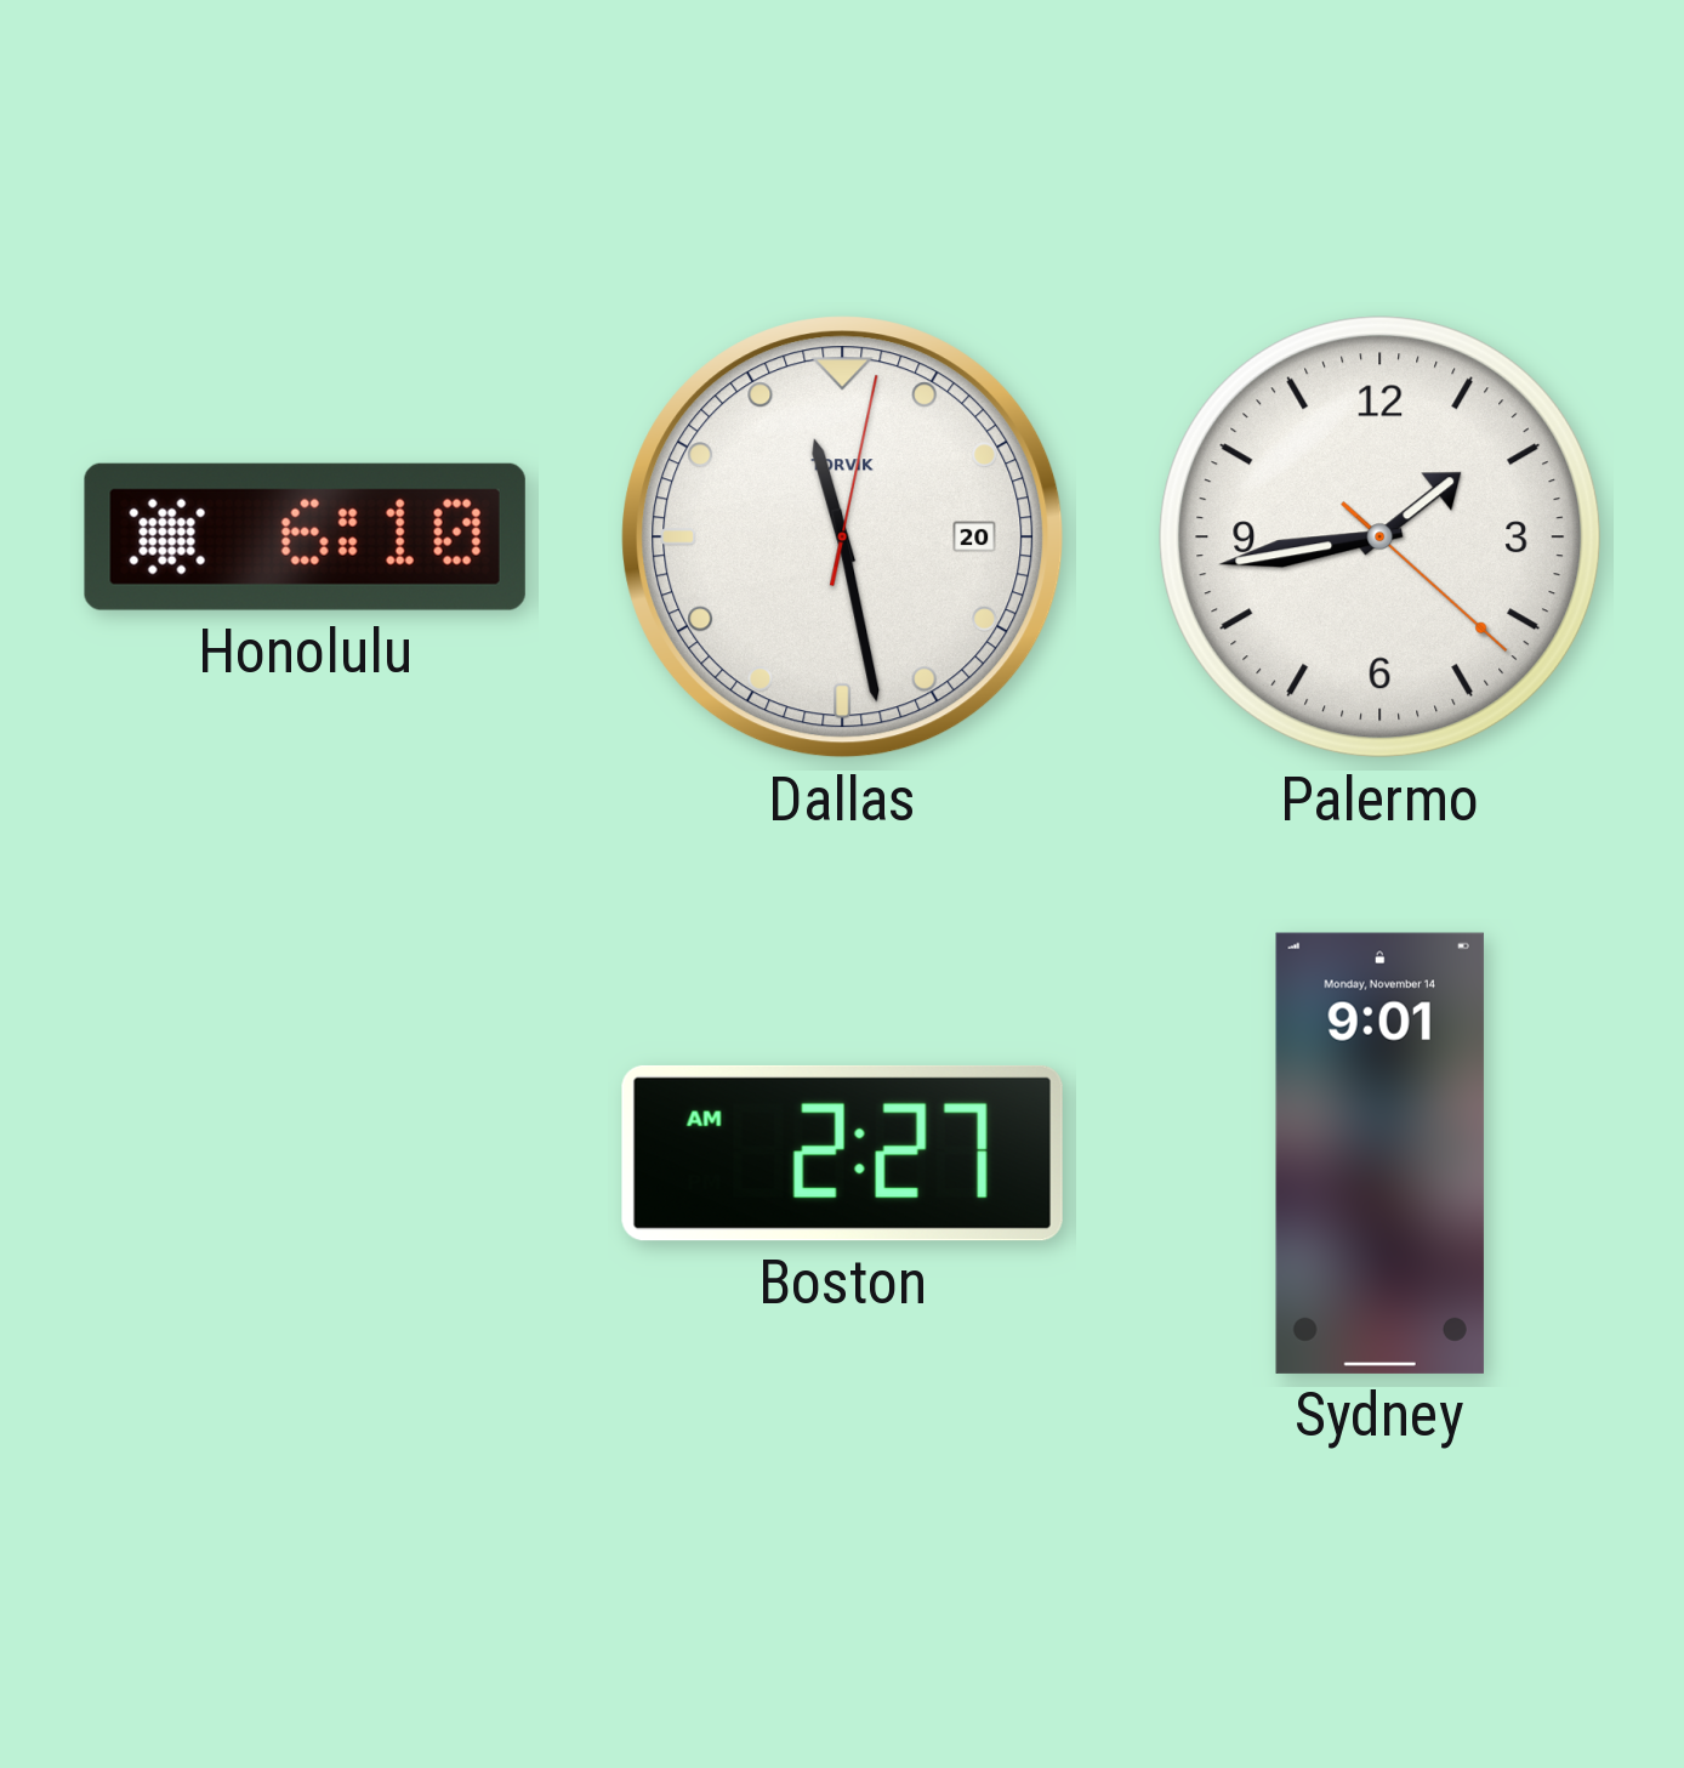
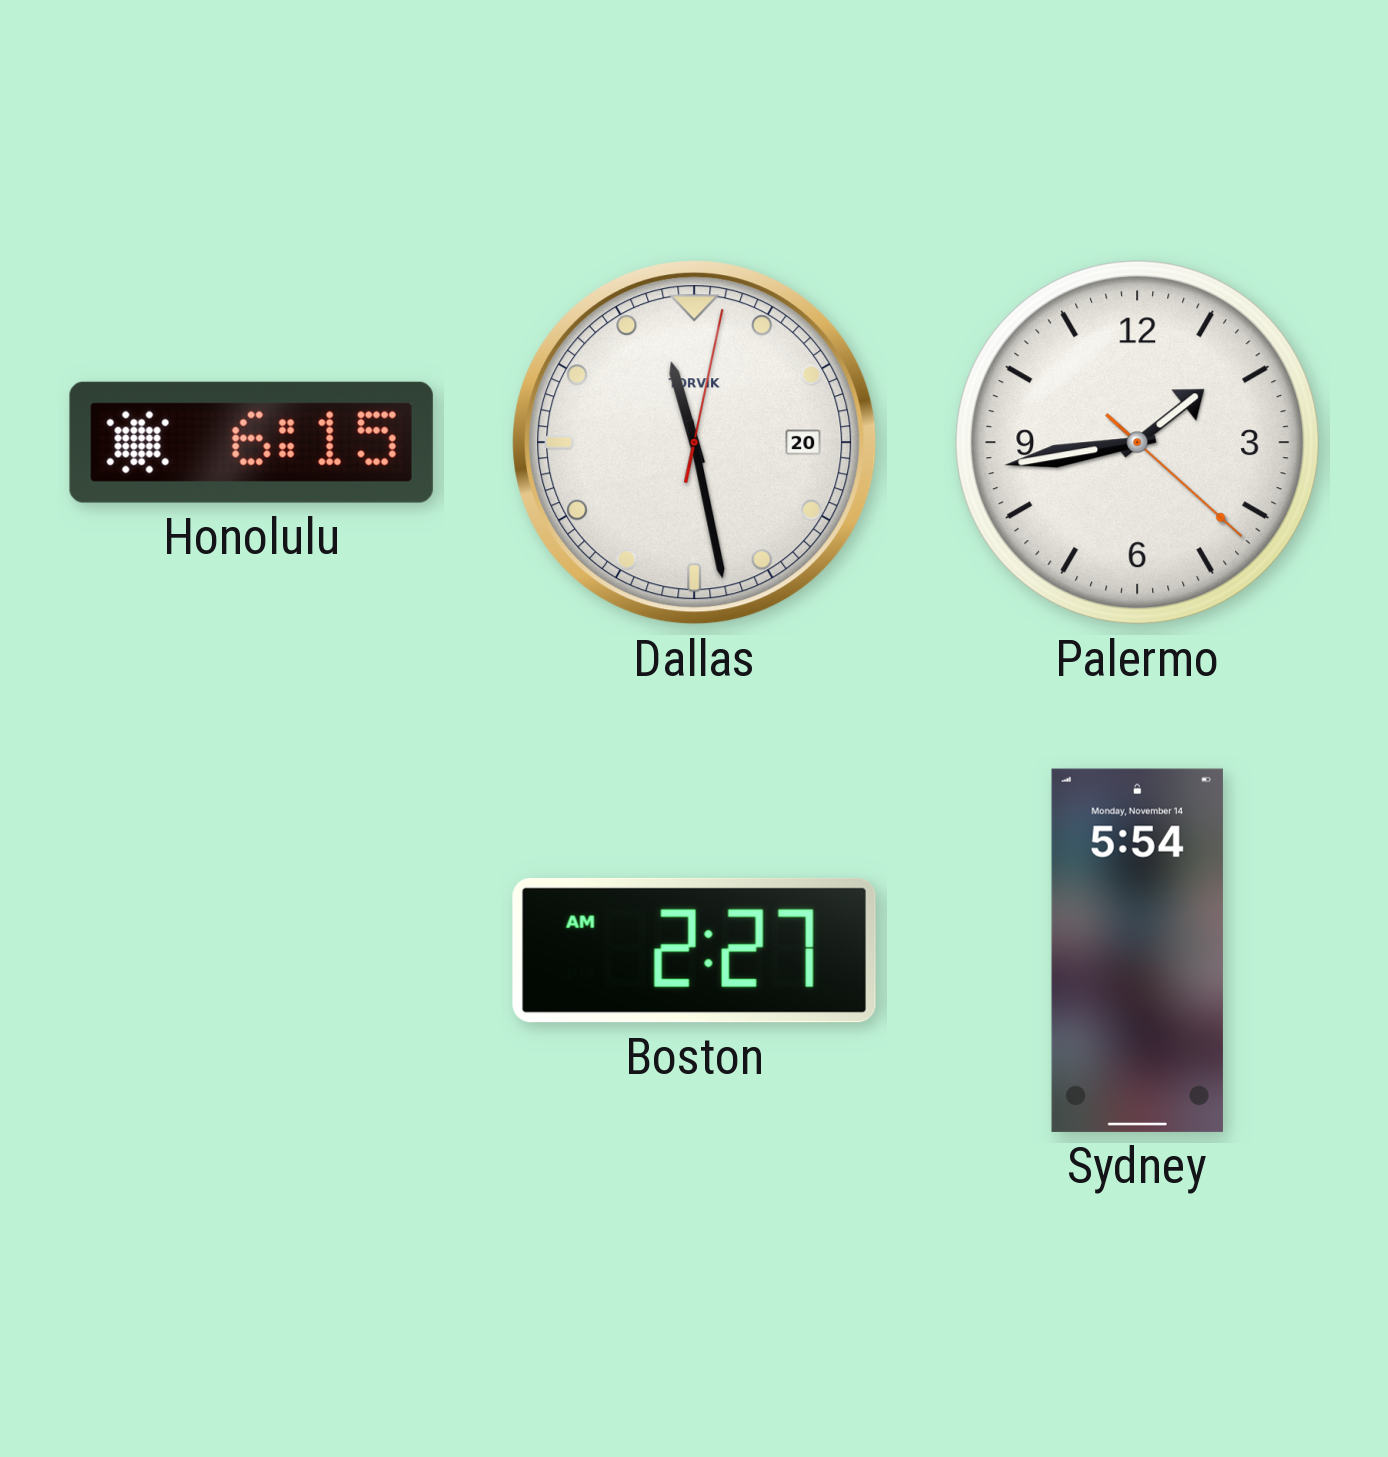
Honolulu: 6:10 -> 6:15 (251, 442)
Sydney: 9:01 -> 5:54 (1137, 950)
